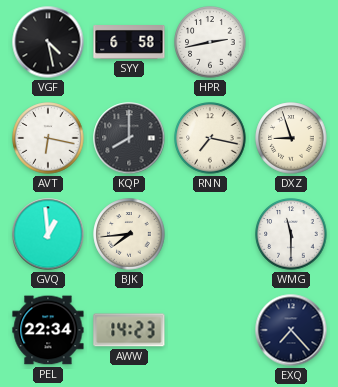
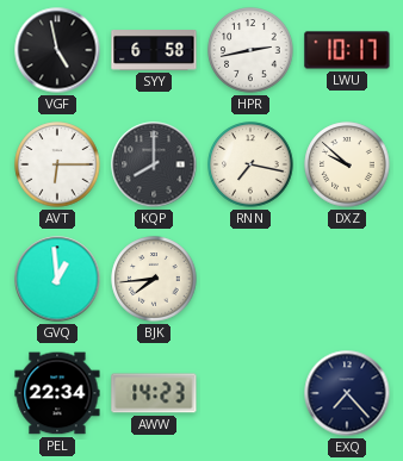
VGF: 4:28 -> 4:58 (57, 50)
LWU: none -> 10:17 (347, 50)
AVT: 6:17 -> 6:15 (57, 164)
DXZ: 8:57 -> 9:52 (347, 164)
WMG: 11:30 -> none (291, 234)
